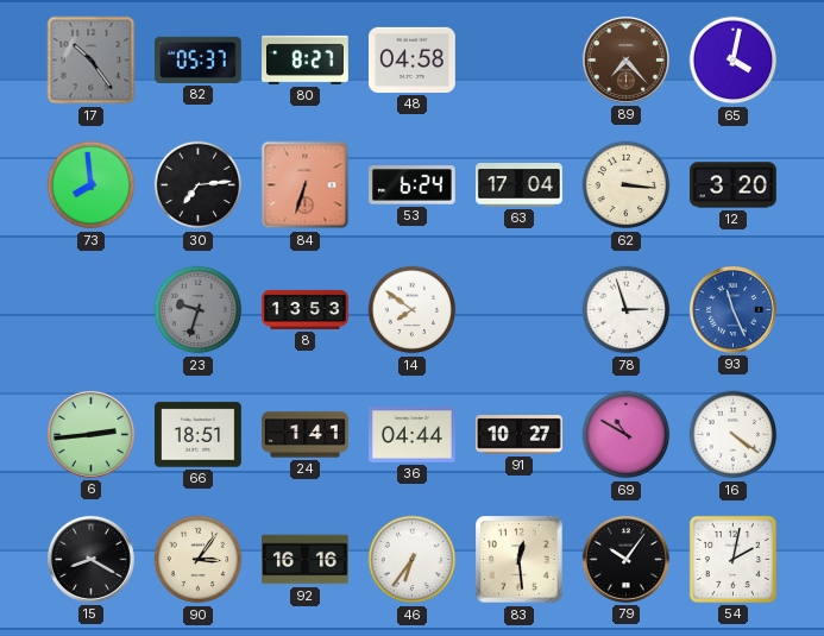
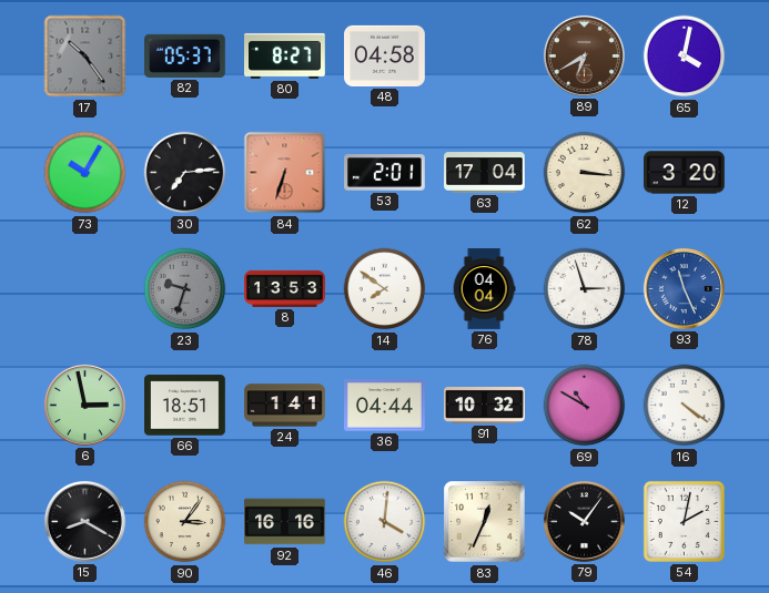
89: 7:23 -> 6:40 (584, 55)
73: 7:59 -> 10:05 (85, 173)
53: 6:24 -> 2:01 (385, 173)
76: none -> 04:04 (484, 289)
6: 2:44 -> 2:58 (84, 405)
91: 10:27 -> 10:32 (485, 406)
46: 6:36 -> 4:01 (385, 522)
83: 12:29 -> 12:34 (485, 522)
